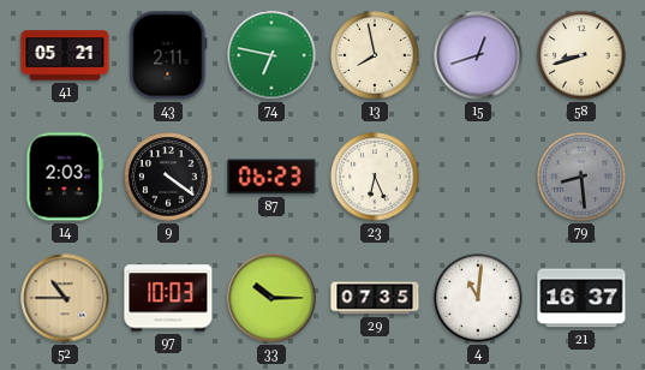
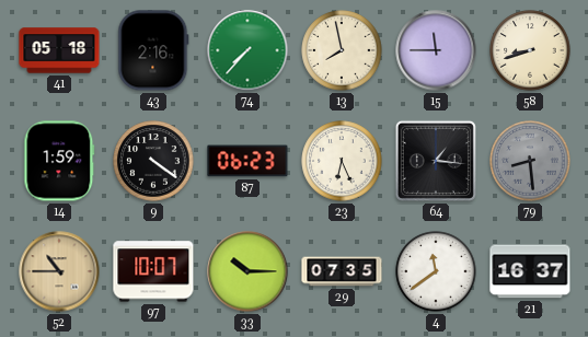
41: 05:21 -> 05:18 (59, 50)
43: 2:11 -> 2:16 (153, 50)
74: 6:47 -> 7:37 (247, 50)
15: 12:42 -> 11:45 (436, 50)
14: 2:03 -> 1:59 (59, 161)
64: none -> 1:16 (436, 161)
97: 10:03 -> 10:07 (153, 271)
4: 11:01 -> 11:39 (436, 271)
